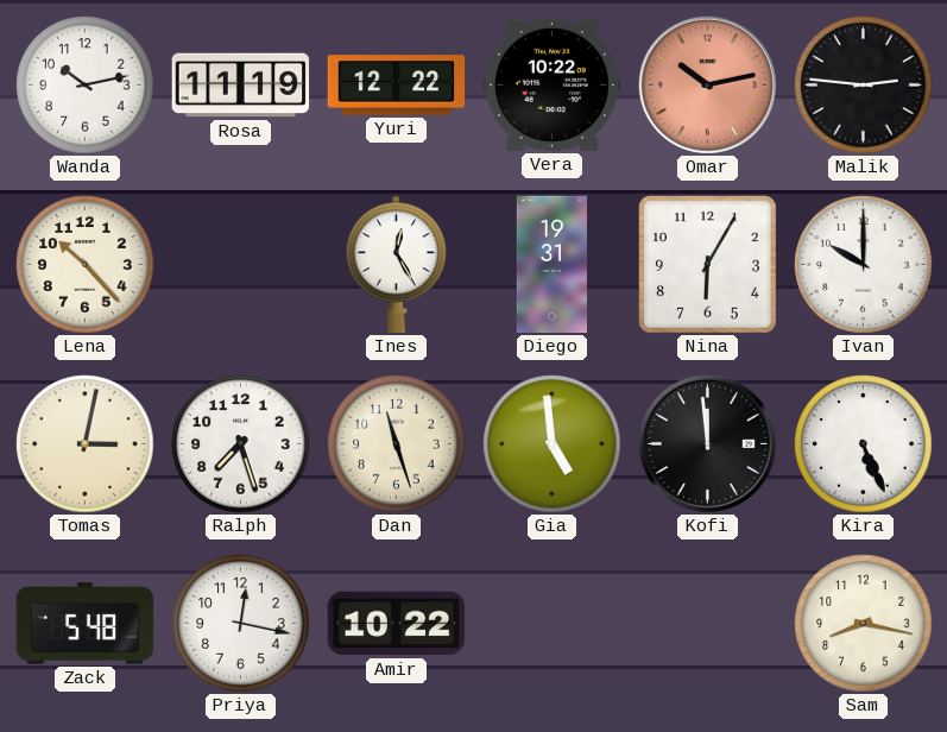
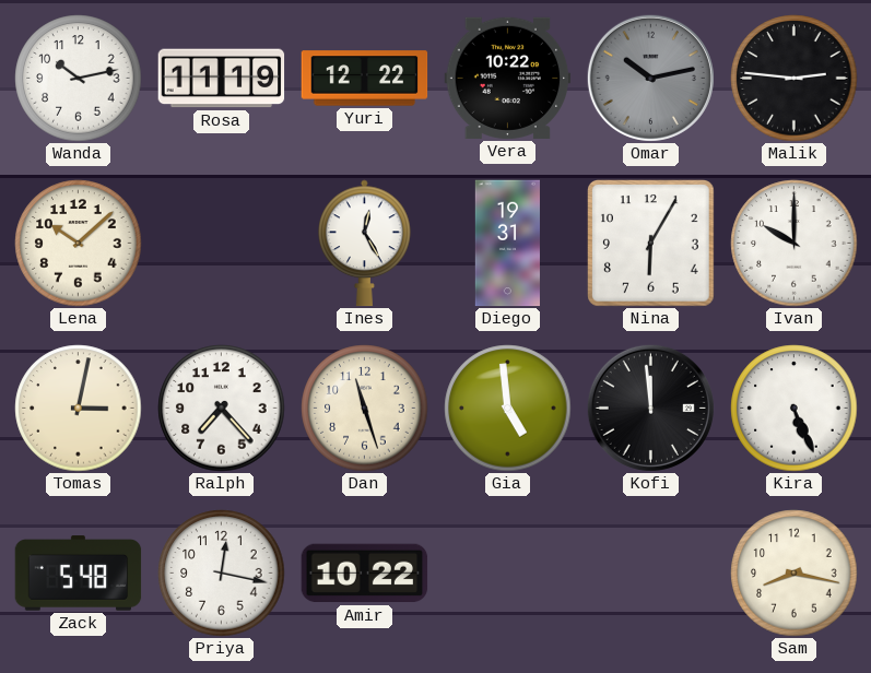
Omar dial: salmon -> grey (650, 78)
Lena: 10:23 -> 10:08 (79, 244)
Ralph: 7:27 -> 7:23 (222, 409)
